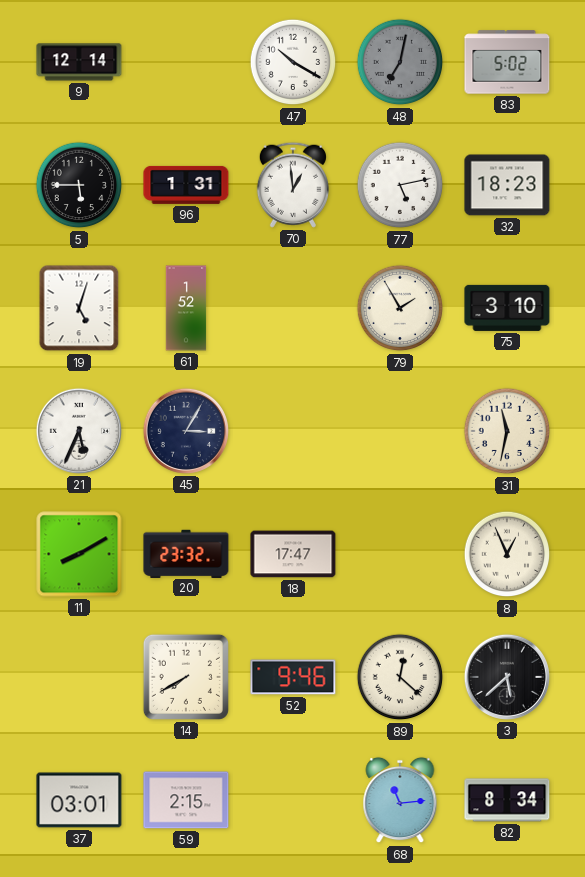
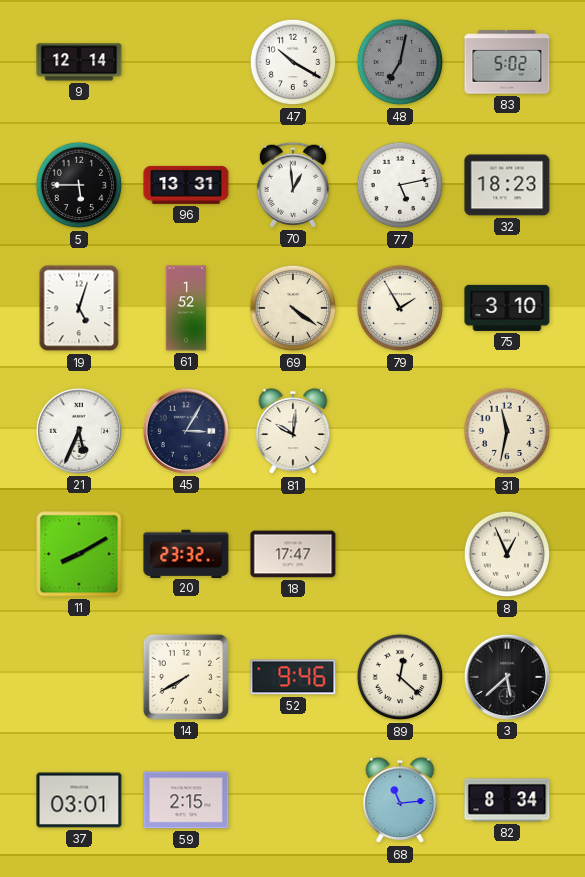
96: 1:31 -> 13:31 (186, 185)
69: none -> 4:21 (293, 308)
81: none -> 10:01 (293, 431)
